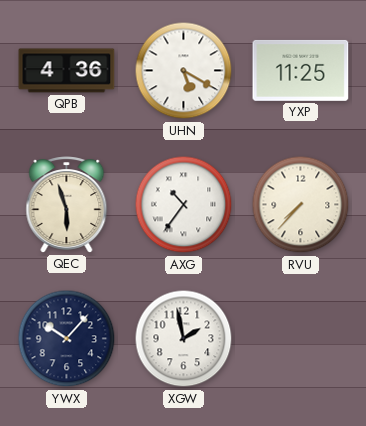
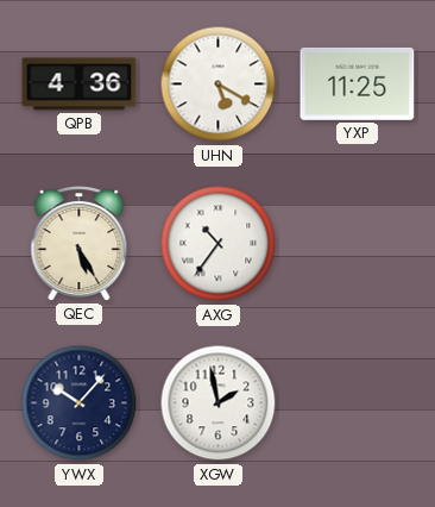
QEC: 5:57 -> 5:25 (80, 244)
RVU: 7:37 -> none (301, 205)
